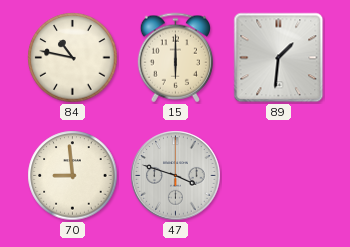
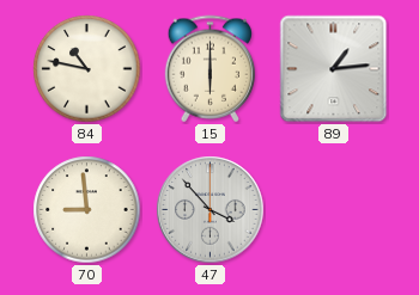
89: 1:31 -> 1:14 (334, 69)
47: 3:48 -> 3:53 (211, 210)
